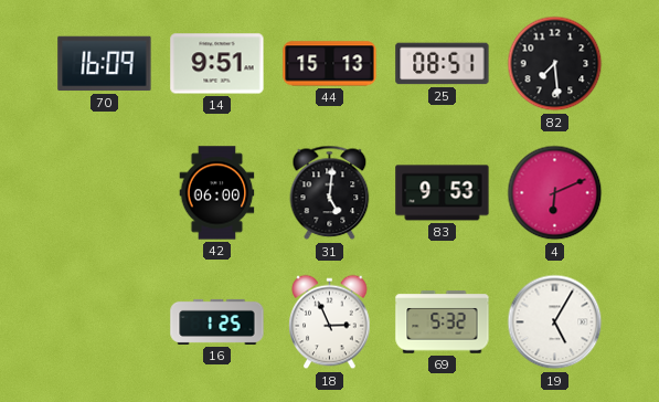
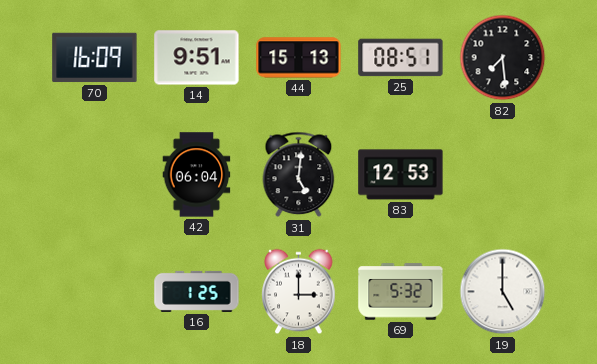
42: 06:00 -> 06:04 (197, 175)
83: 9:53 -> 12:53 (401, 175)
4: 6:11 -> none (555, 193)
18: 2:56 -> 3:00 (299, 292)
19: 5:05 -> 5:00 (503, 292)
